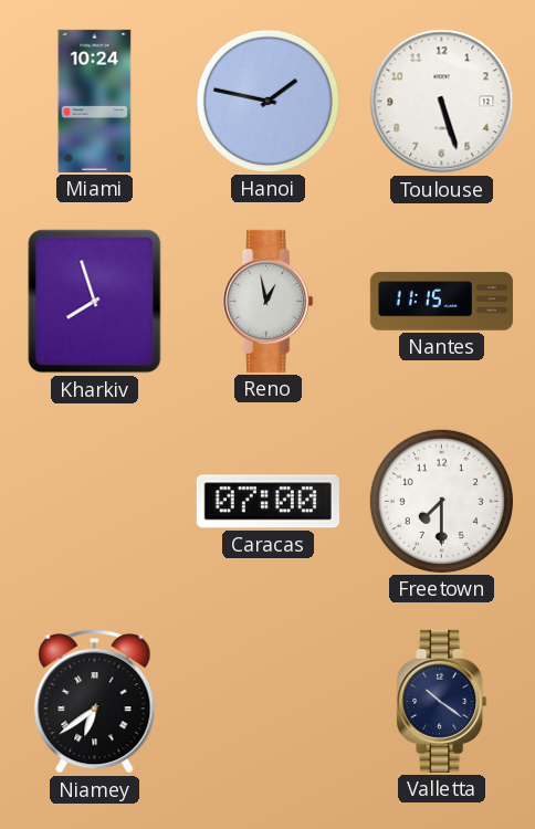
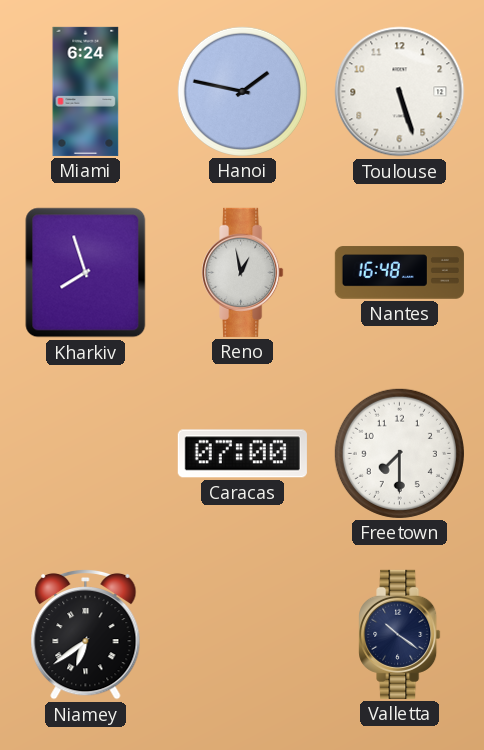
Miami: 10:24 -> 6:24 (86, 91)
Nantes: 11:15 -> 16:48 (399, 273)
